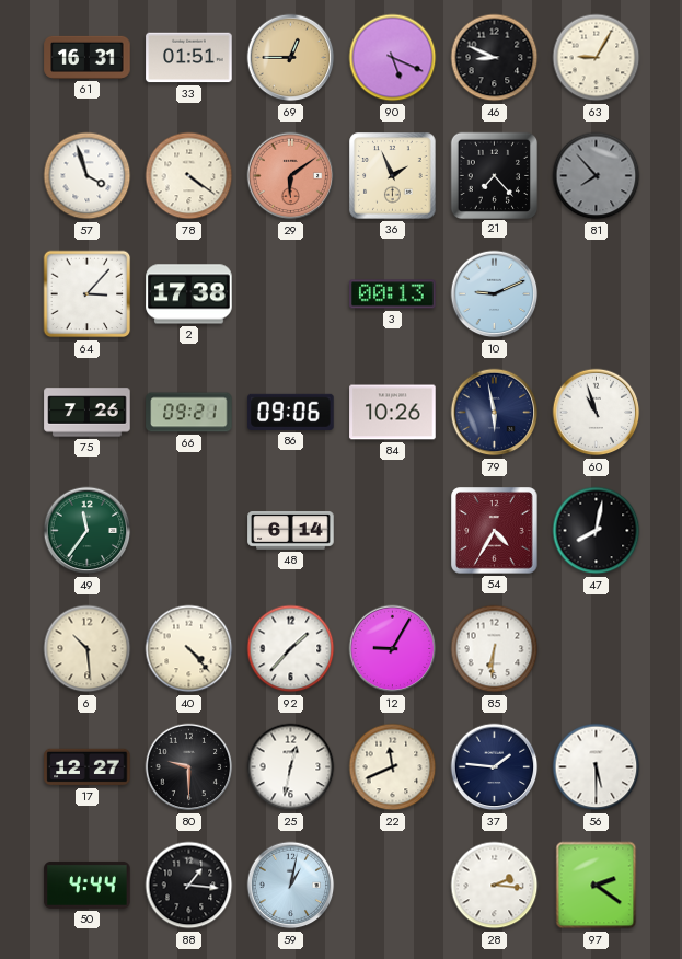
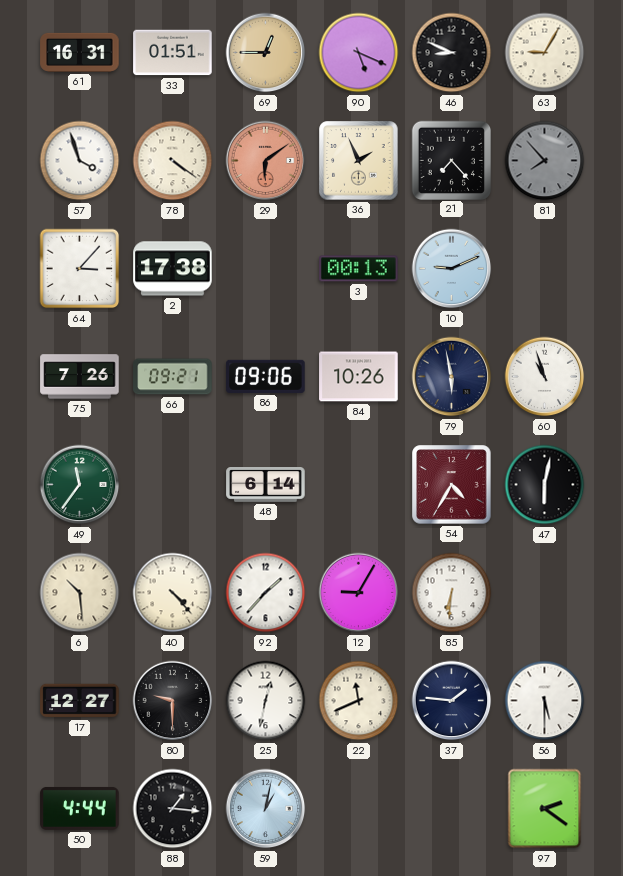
47: 8:02 -> 6:02 (545, 485)
28: 2:16 -> none (495, 886)
